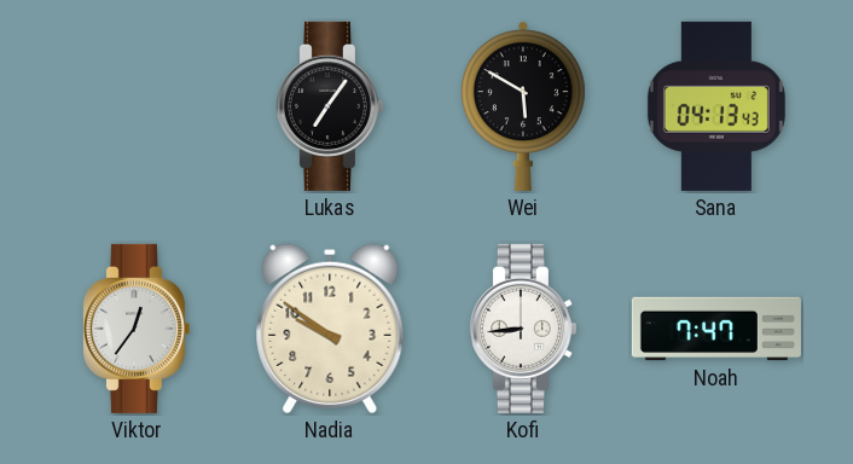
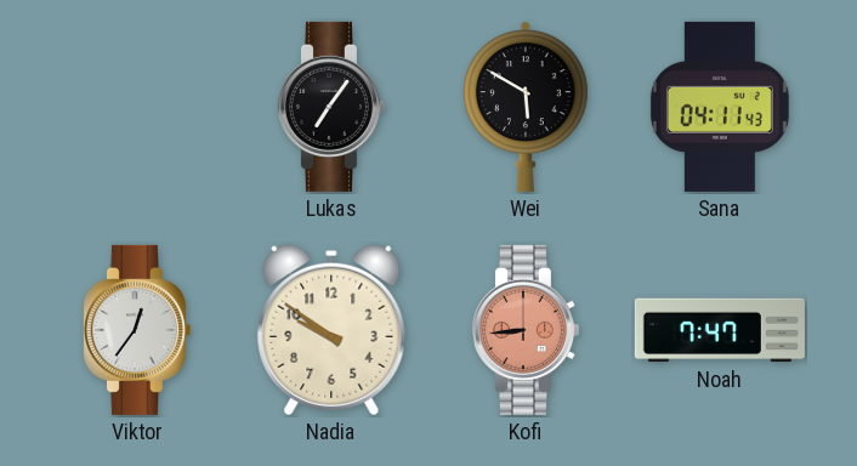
Sana: 04:13 -> 04:11 (720, 107)
Kofi dial: white -> salmon (524, 330)
